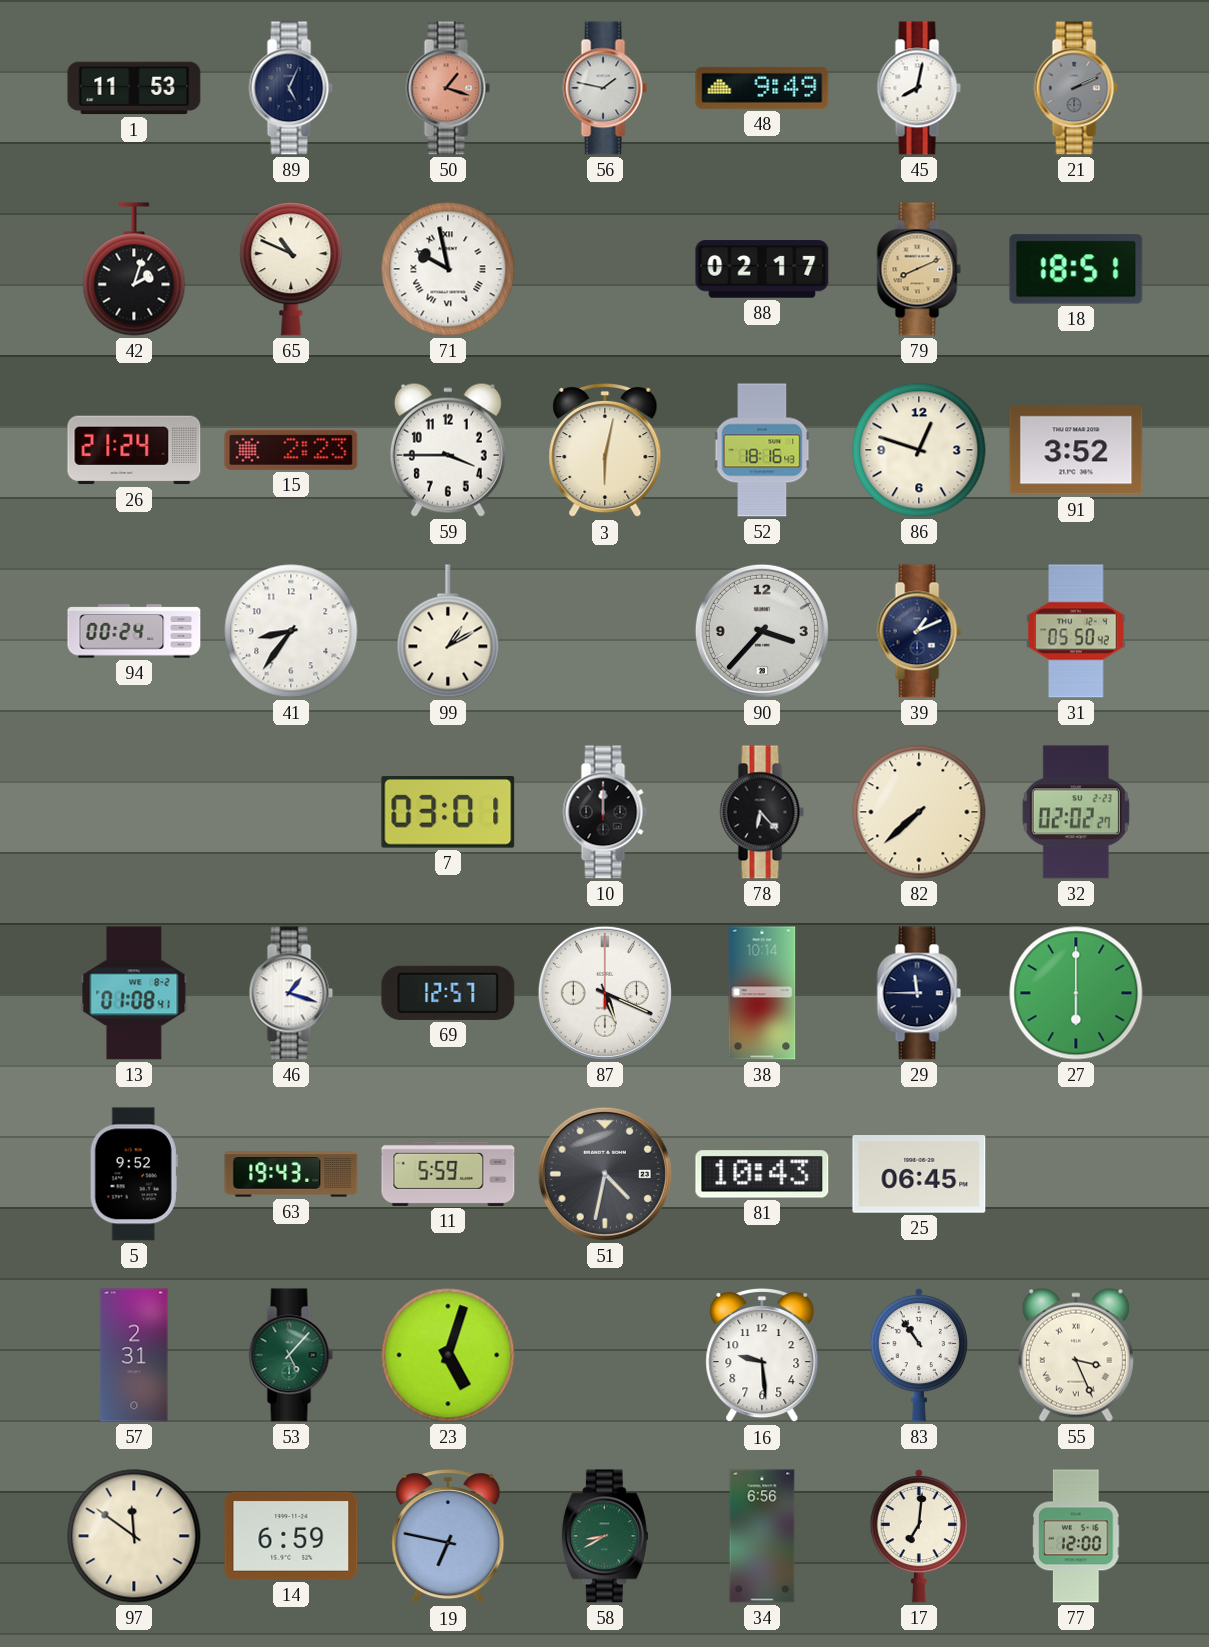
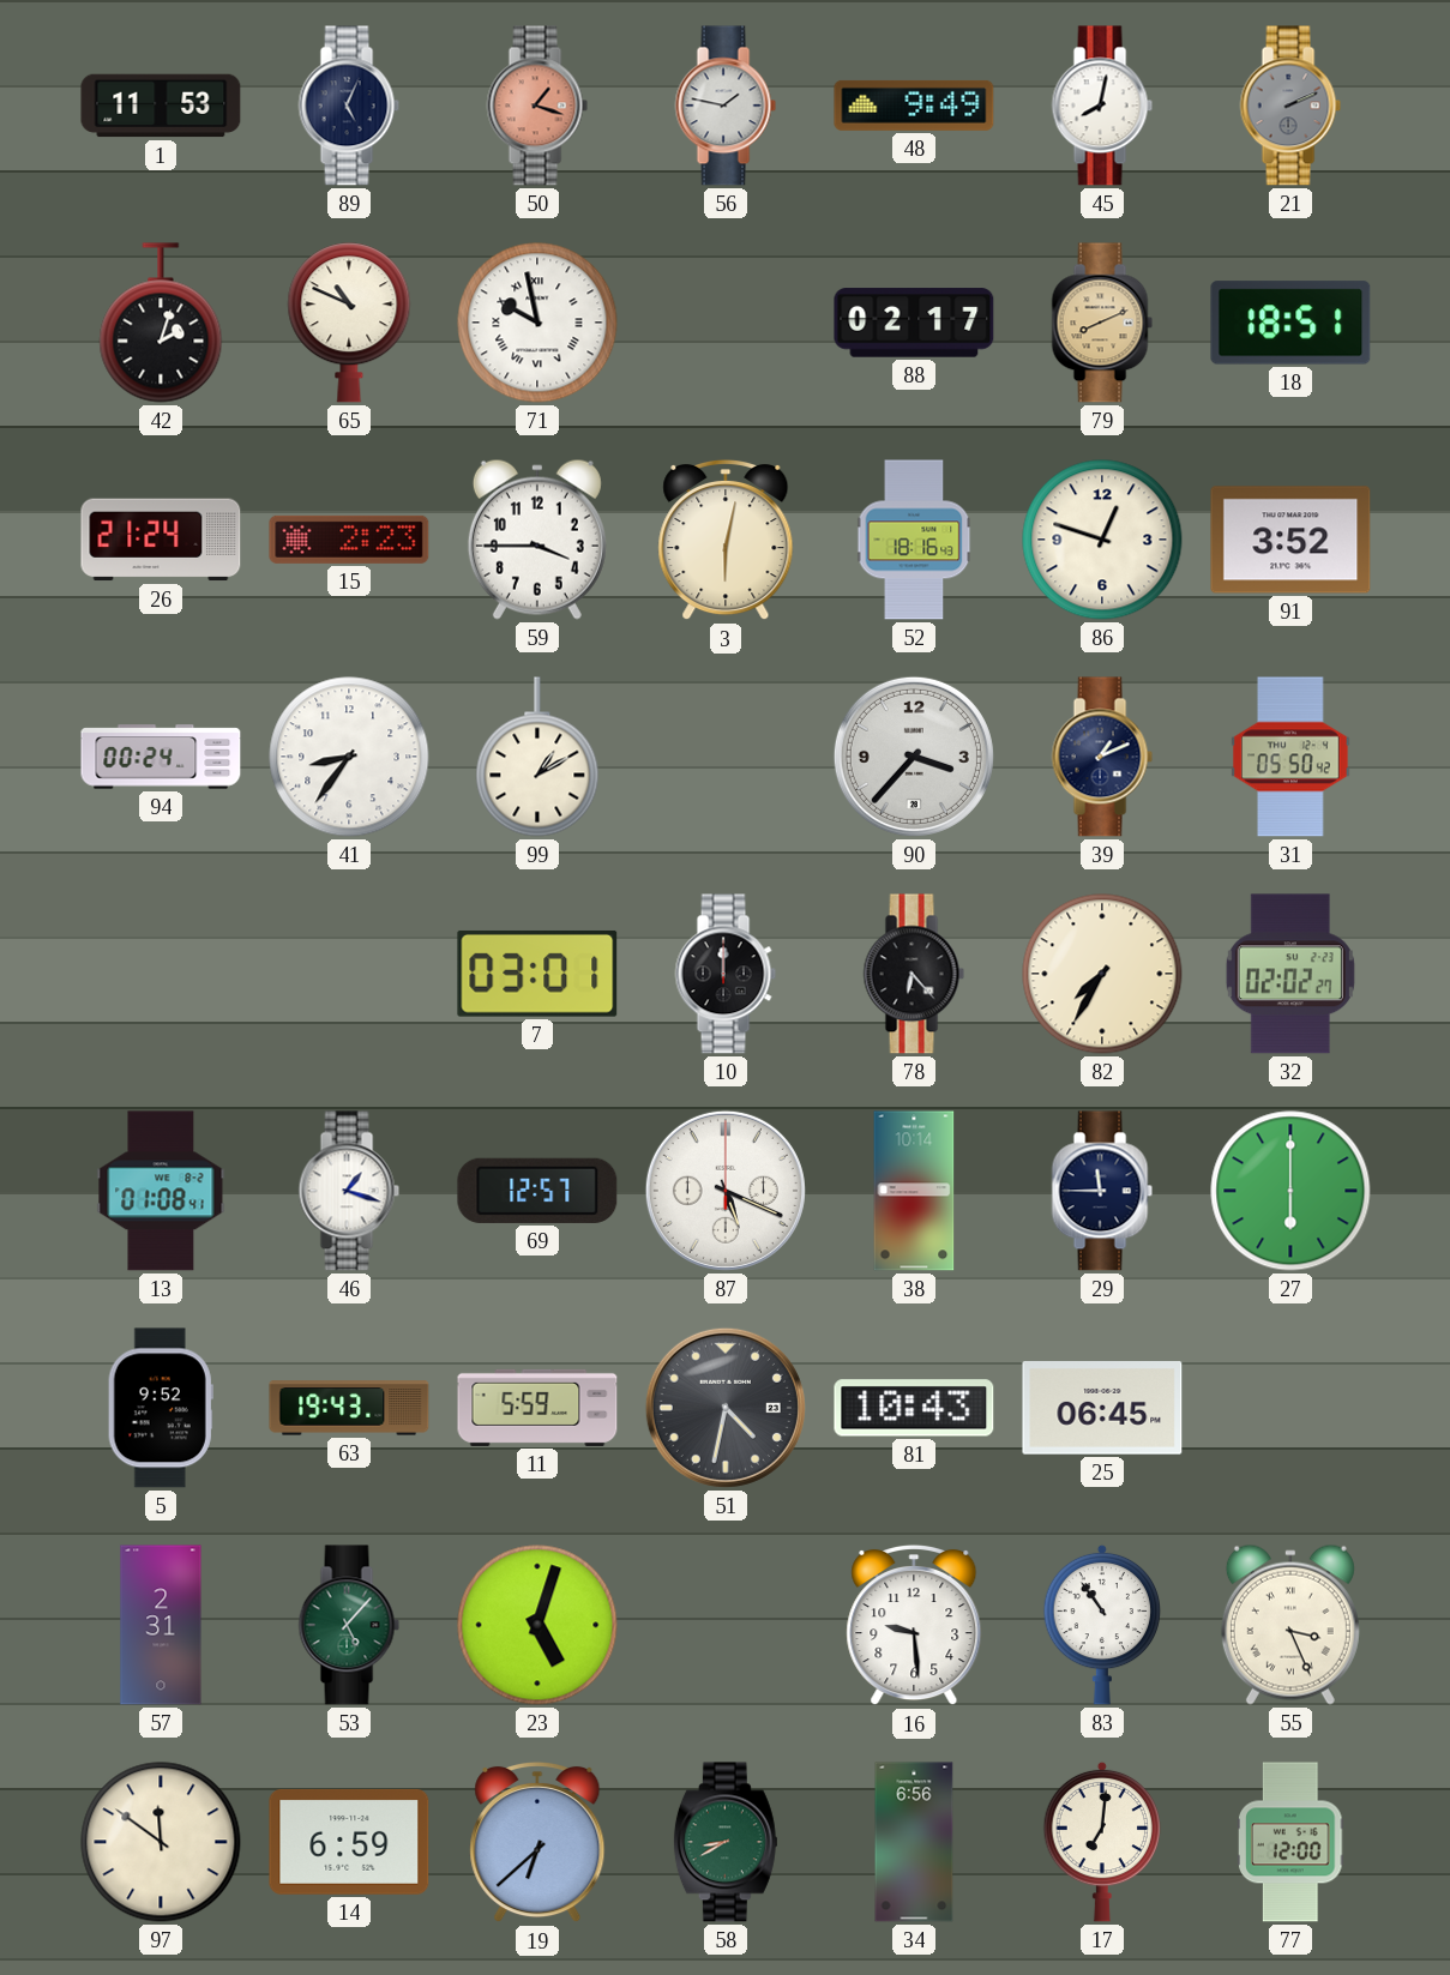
82: 7:38 -> 7:35 (1102, 974)
19: 6:47 -> 6:38 (537, 1842)
